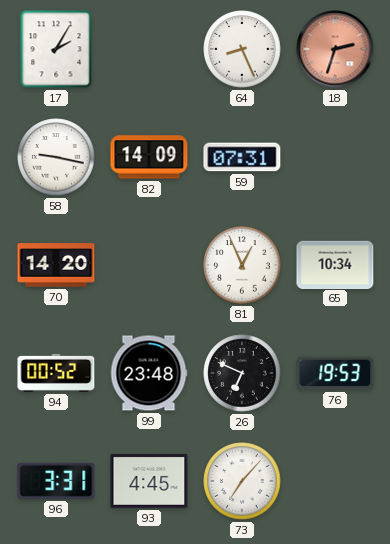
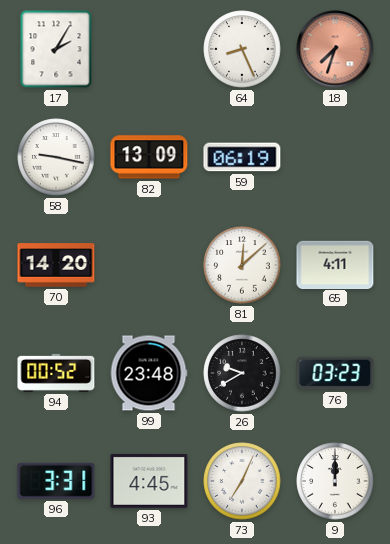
18: 2:33 -> 7:33 (335, 49)
82: 14:09 -> 13:09 (149, 157)
59: 07:31 -> 06:19 (242, 157)
81: 12:56 -> 12:08 (242, 265)
65: 10:34 -> 4:11 (335, 264)
26: 6:49 -> 9:40 (242, 373)
76: 19:53 -> 03:23 (335, 373)
73: 7:07 -> 7:04 (242, 481)
9: none -> 12:00 (335, 481)
